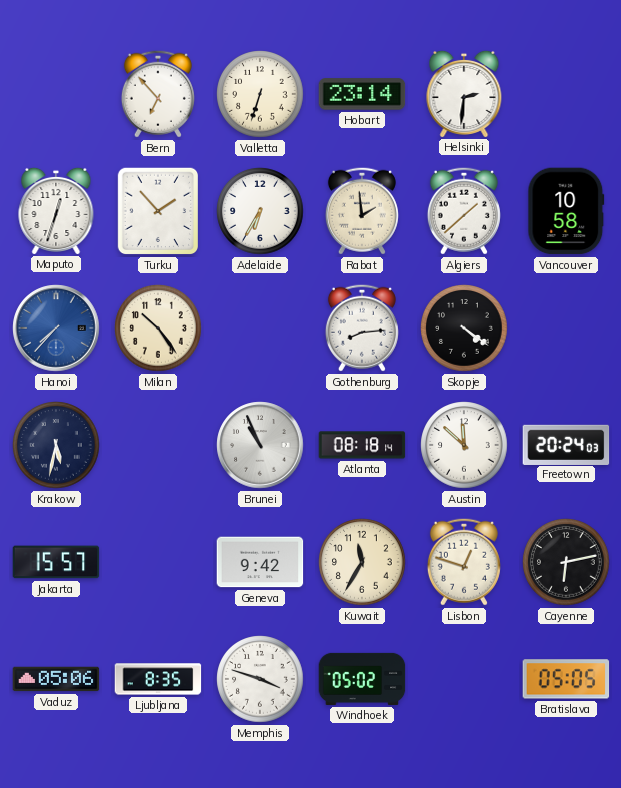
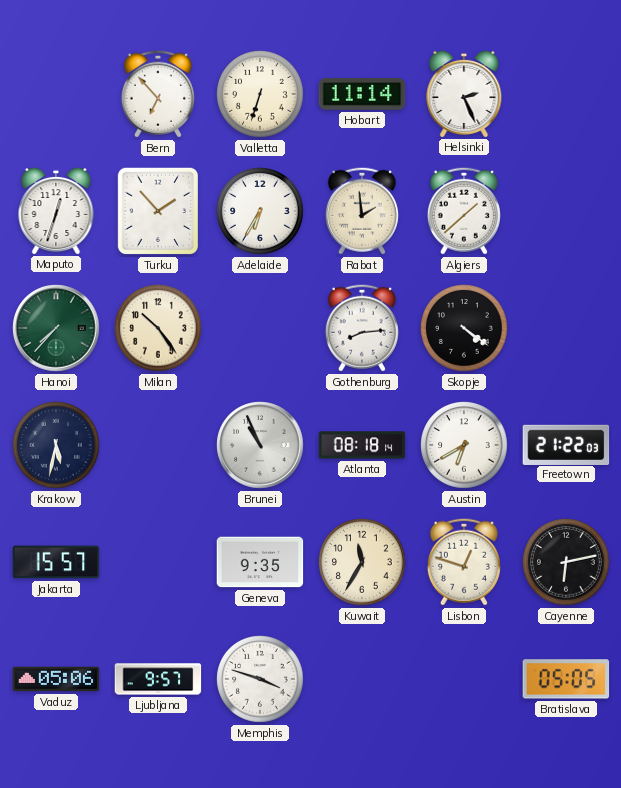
Hobart: 23:14 -> 11:14 (362, 94)
Helsinki: 2:31 -> 2:26 (464, 93)
Vancouver: 10:58 -> none (566, 211)
Hanoi dial: blue -> green (56, 328)
Austin: 11:52 -> 6:40 (464, 445)
Freetown: 20:24 -> 21:22 (566, 444)
Geneva: 9:42 -> 9:35 (260, 562)
Ljubljana: 8:35 -> 9:57 (158, 679)
Windhoek: 05:02 -> none (362, 679)
